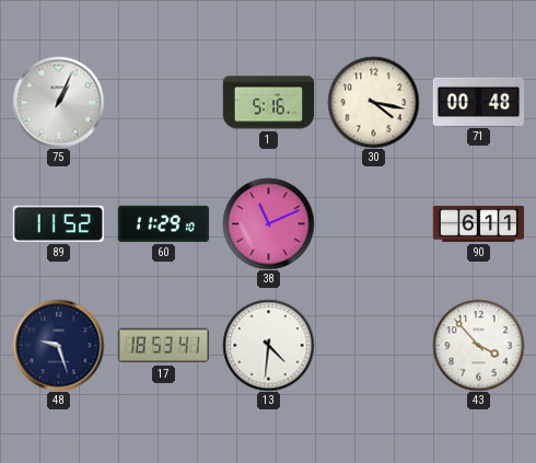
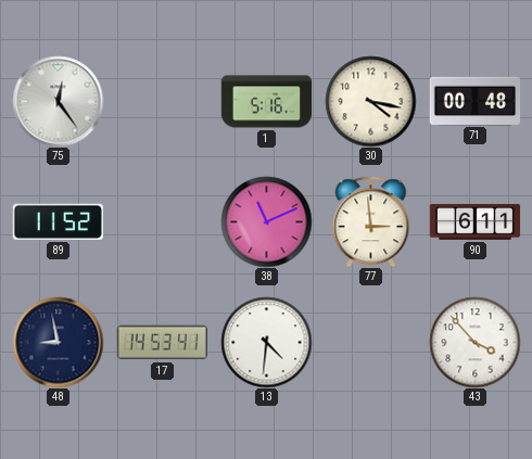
75: 1:04 -> 12:24 (58, 101)
60: 11:29 -> none (163, 223)
77: none -> 2:59 (371, 221)
48: 9:27 -> 8:58 (58, 342)
17: 18:53 -> 14:53 (162, 343)
